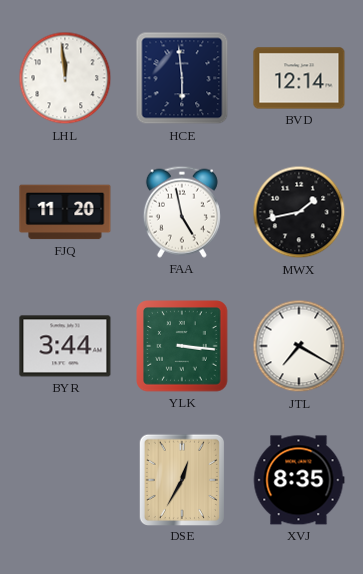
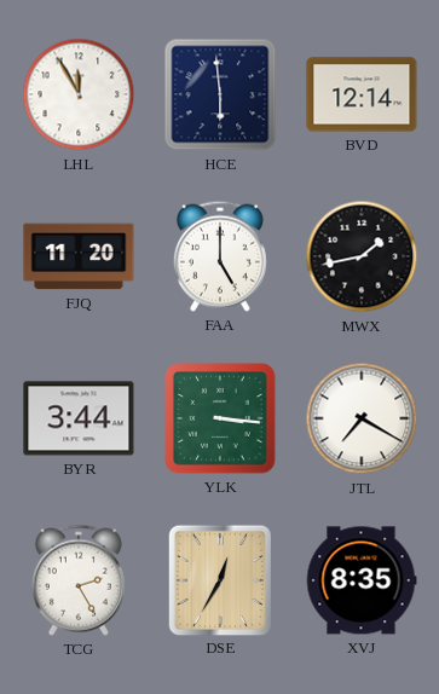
LHL: 11:59 -> 11:55 (79, 94)
FAA: 4:58 -> 5:00 (220, 256)
TCG: none -> 2:25 (79, 580)
